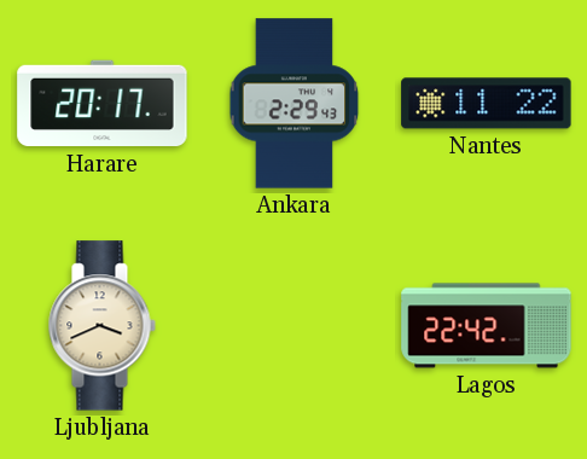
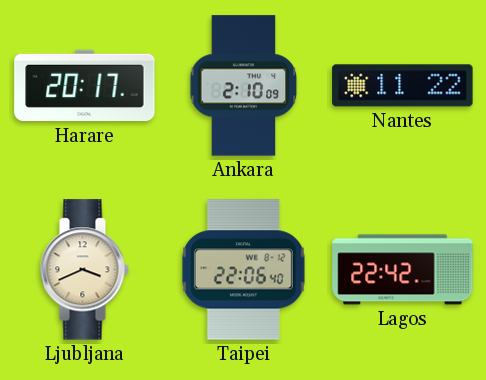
Ankara: 2:29 -> 2:10 (244, 86)
Taipei: none -> 22:06 (243, 270)
